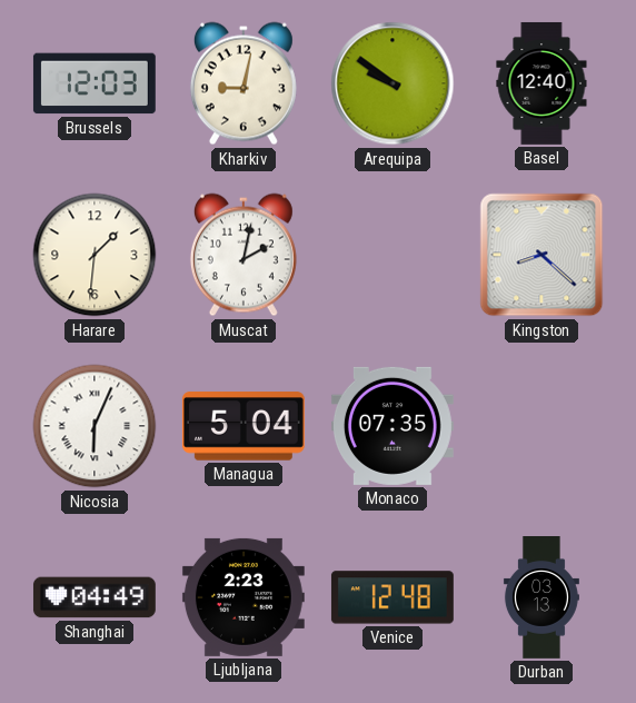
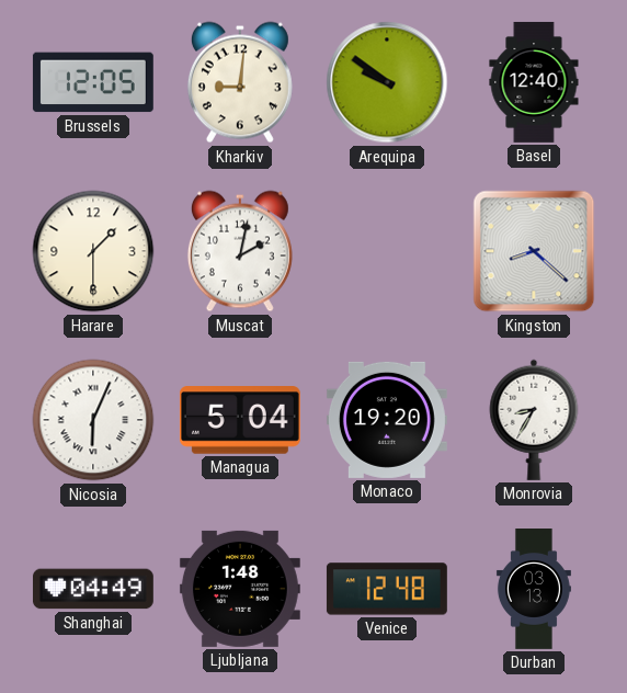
Brussels: 12:03 -> 12:05 (93, 82)
Kharkiv: 9:02 -> 9:01 (240, 82)
Harare: 1:31 -> 1:30 (93, 251)
Monaco: 07:35 -> 19:20 (387, 420)
Monrovia: none -> 8:35 (534, 420)
Ljubljana: 2:23 -> 1:48 (240, 589)
